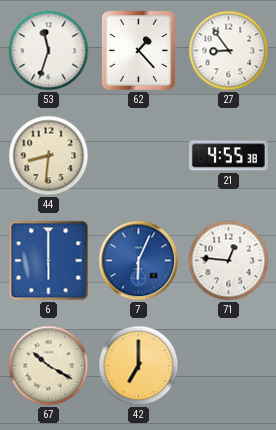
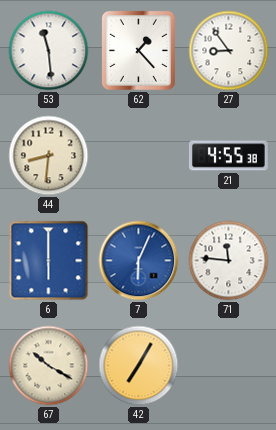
53: 11:33 -> 11:29 (49, 51)
71: 12:46 -> 11:46 (229, 261)
42: 7:00 -> 7:05 (139, 366)
